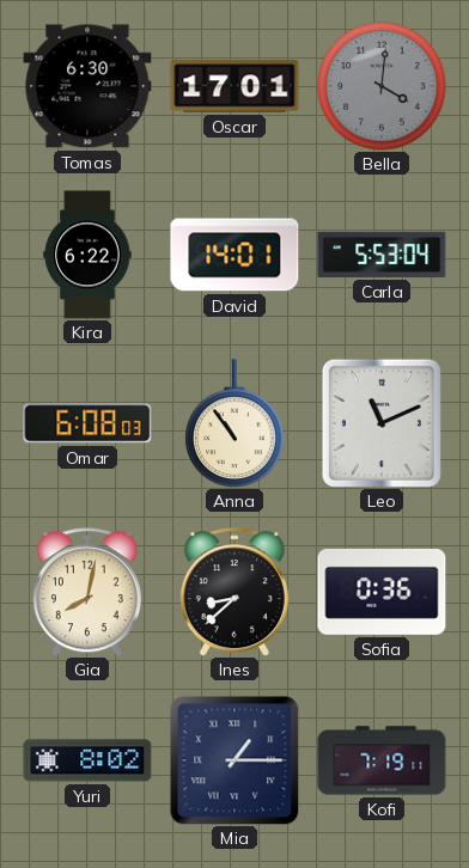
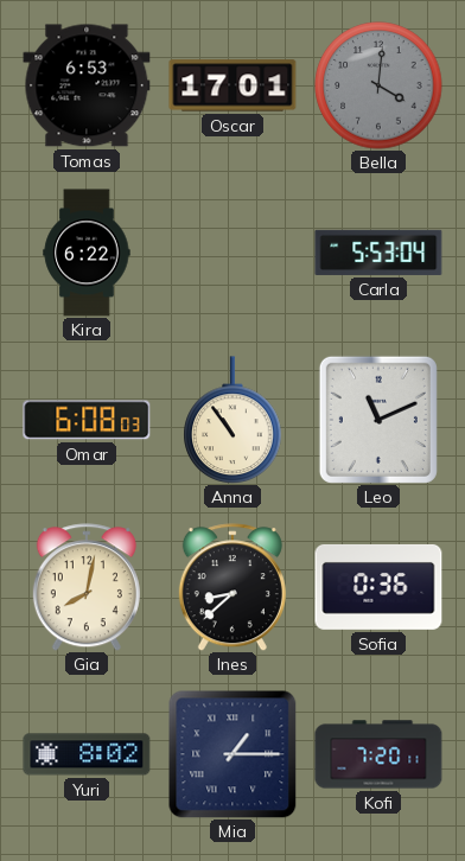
Tomas: 6:30 -> 6:53 (87, 85)
David: 14:01 -> none (234, 255)
Kofi: 7:19 -> 7:20 (378, 754)
